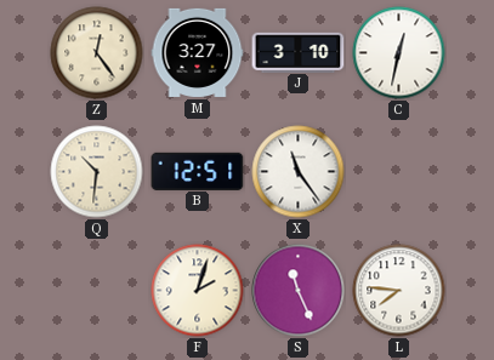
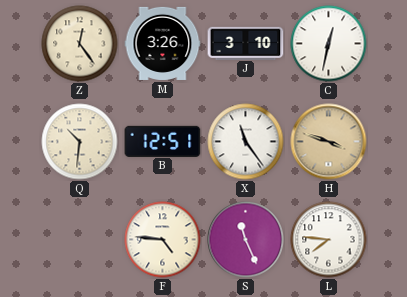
M: 3:27 -> 3:26 (163, 43)
H: none -> 3:48 (329, 142)
F: 2:03 -> 4:46 (163, 240)
